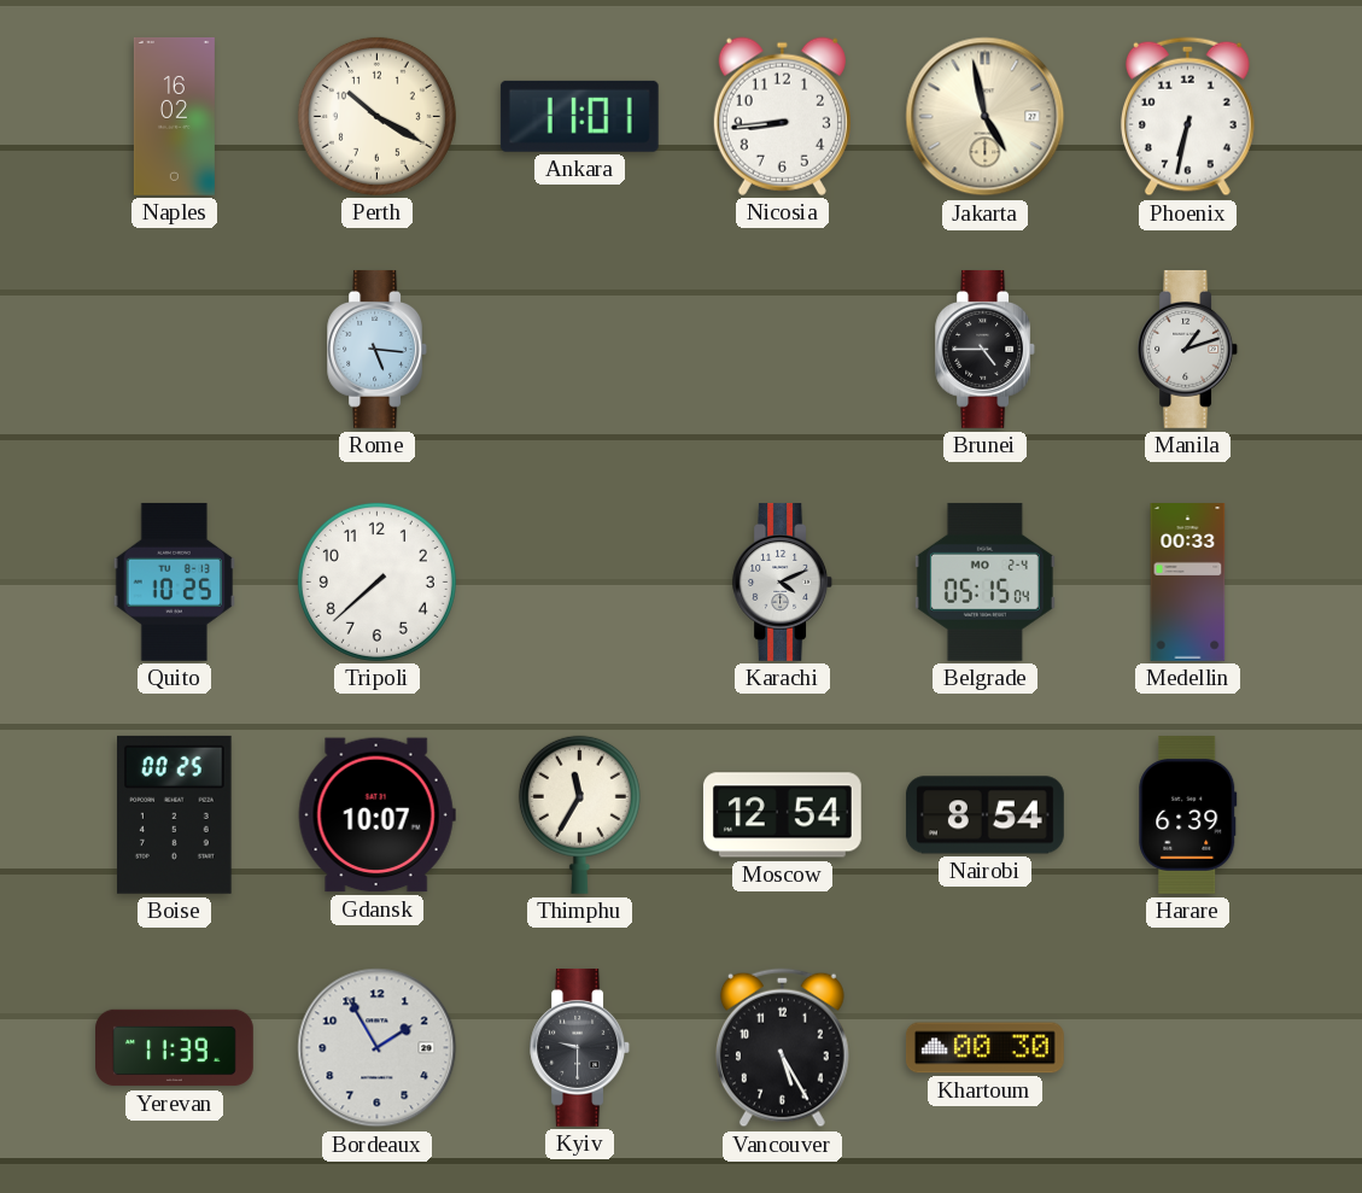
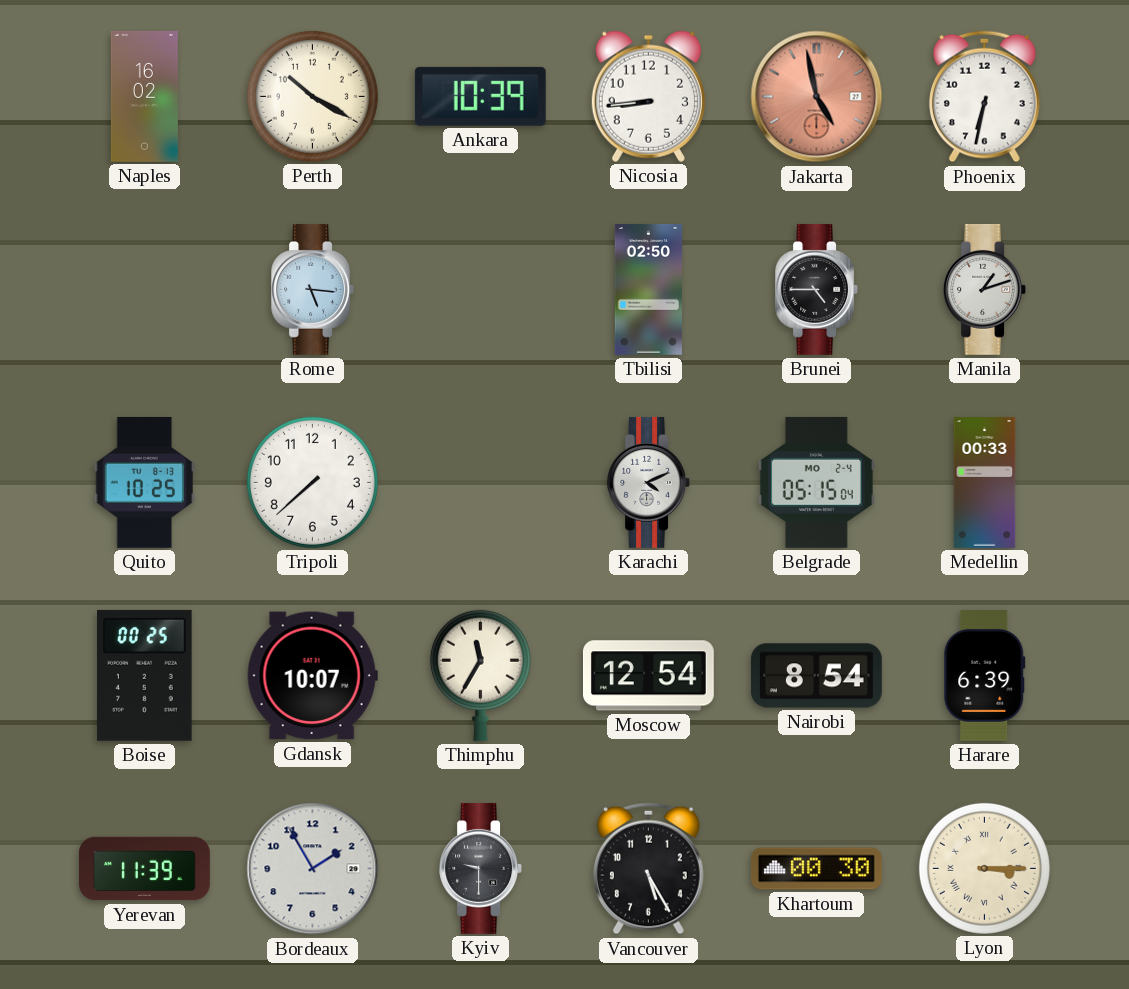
Ankara: 11:01 -> 10:39 (480, 96)
Jakarta dial: cream -> salmon (817, 97)
Tbilisi: none -> 02:50 (648, 290)
Lyon: none -> 3:15 (984, 868)
